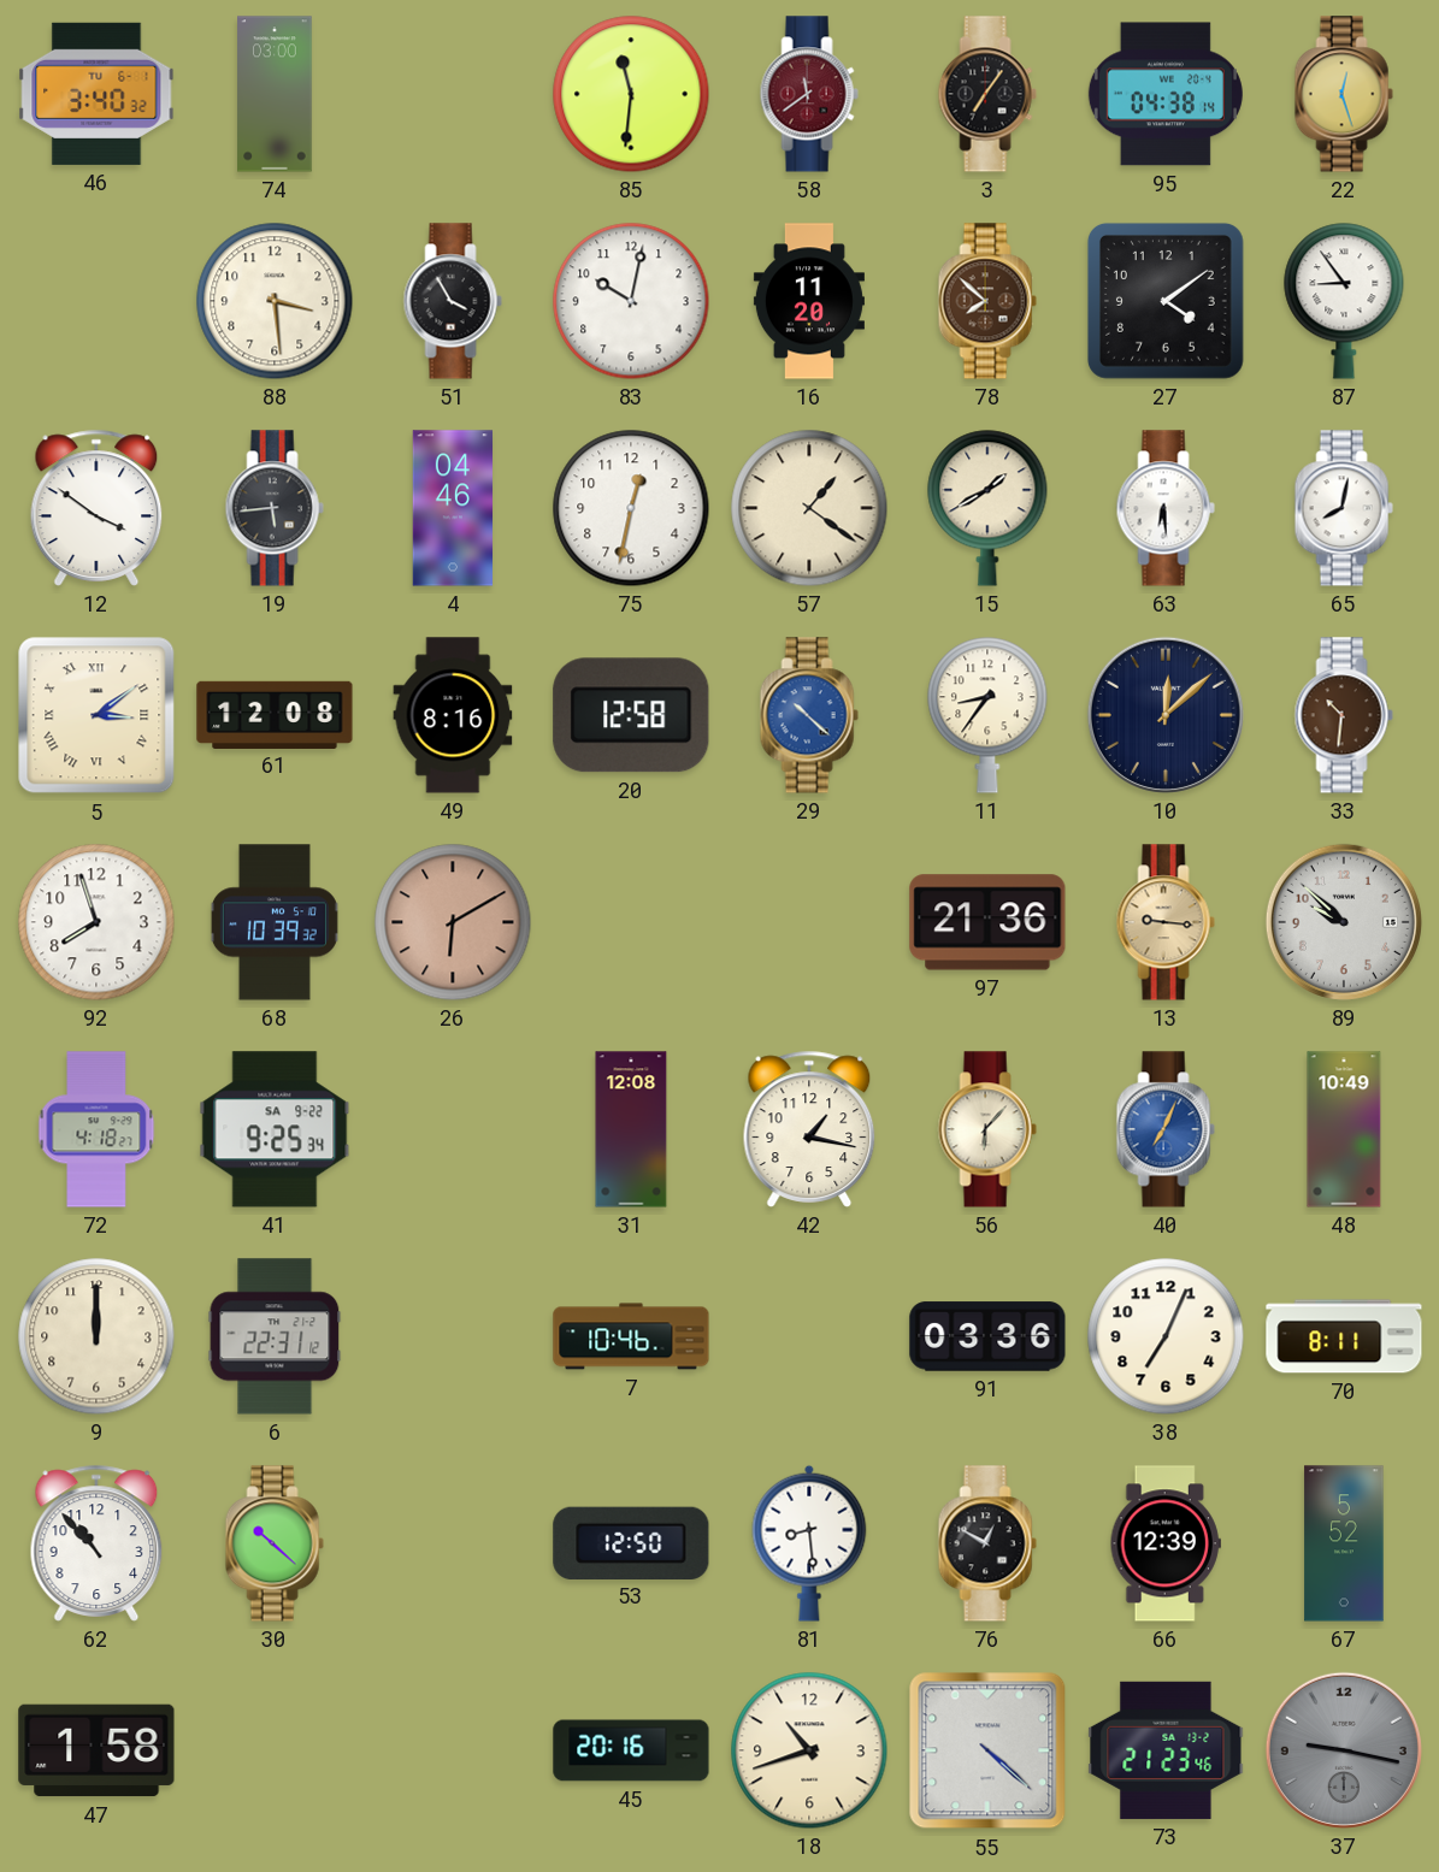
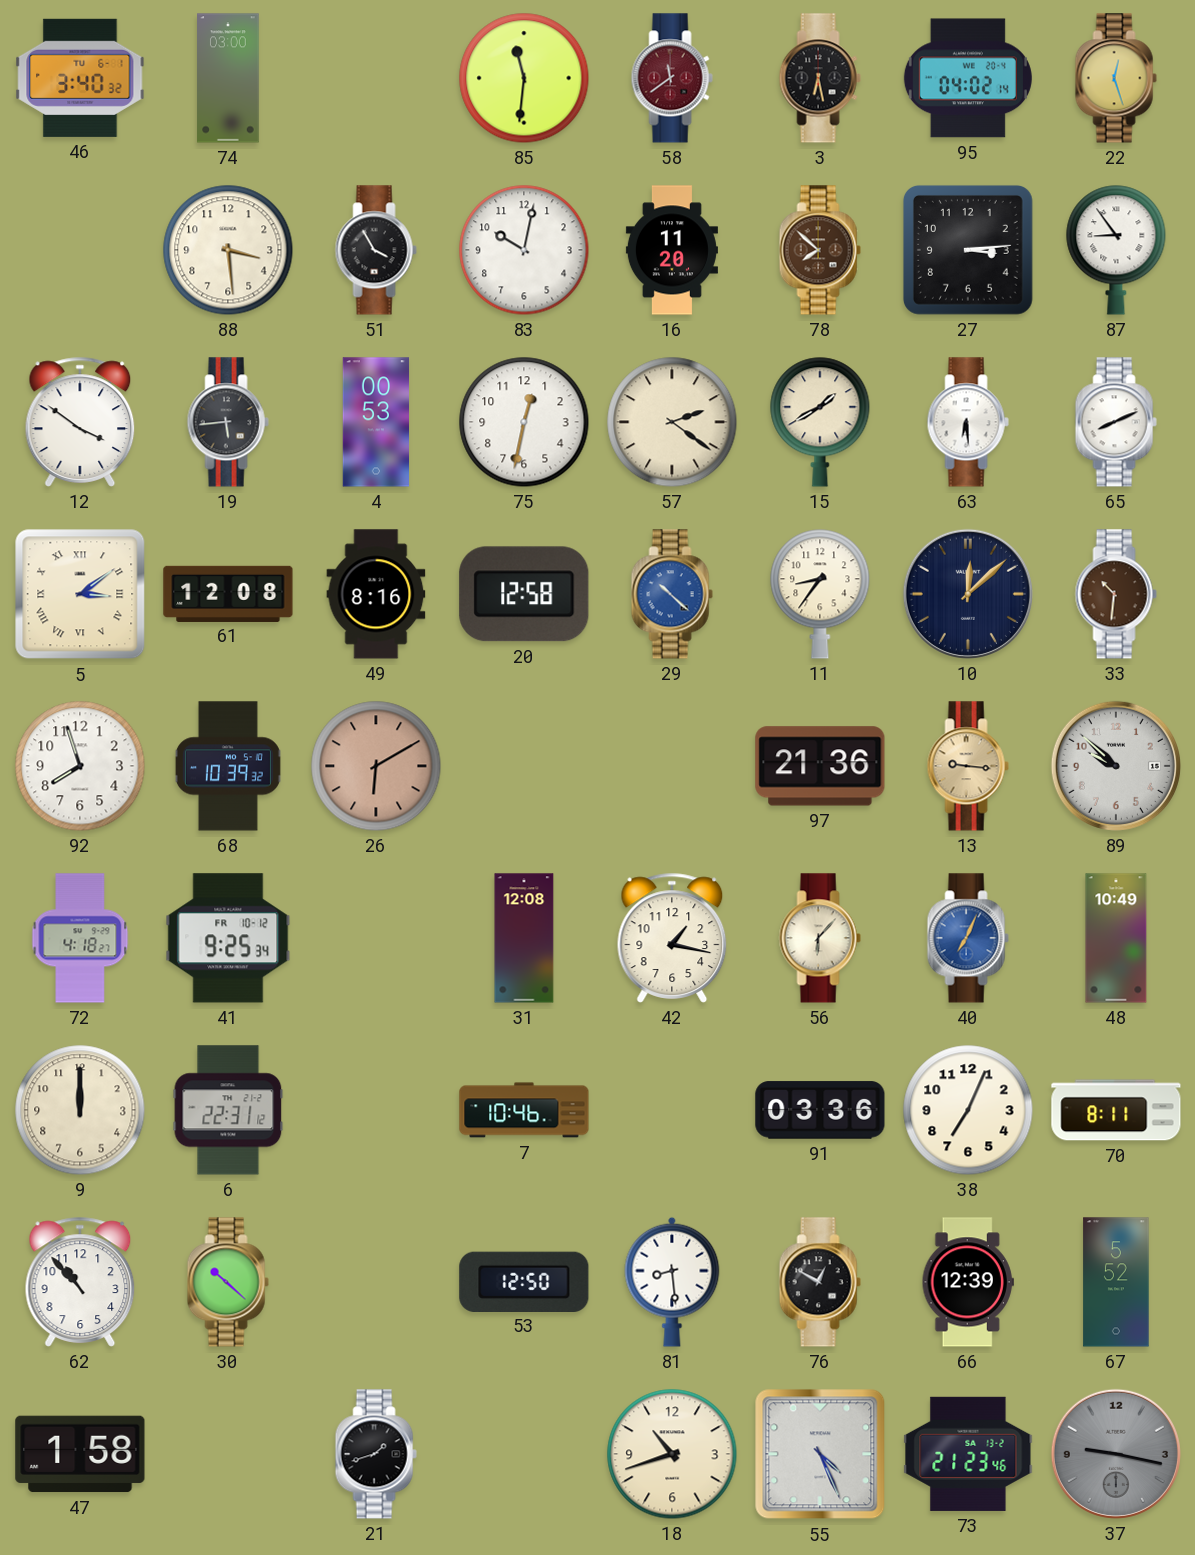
3: 7:06 -> 6:28 (820, 78)
95: 04:38 -> 04:02 (968, 78)
27: 4:09 -> 3:14 (968, 250)
4: 04:46 -> 00:53 (376, 422)
57: 1:21 -> 2:21 (672, 422)
65: 8:02 -> 8:11 (1116, 422)
41 date: SA 9-22 -> FR 10-12 (228, 938)
21: none -> 1:42 (376, 1454)
45: 20:16 -> none (631, 1750)
55: 4:22 -> 4:26 (820, 1454)
